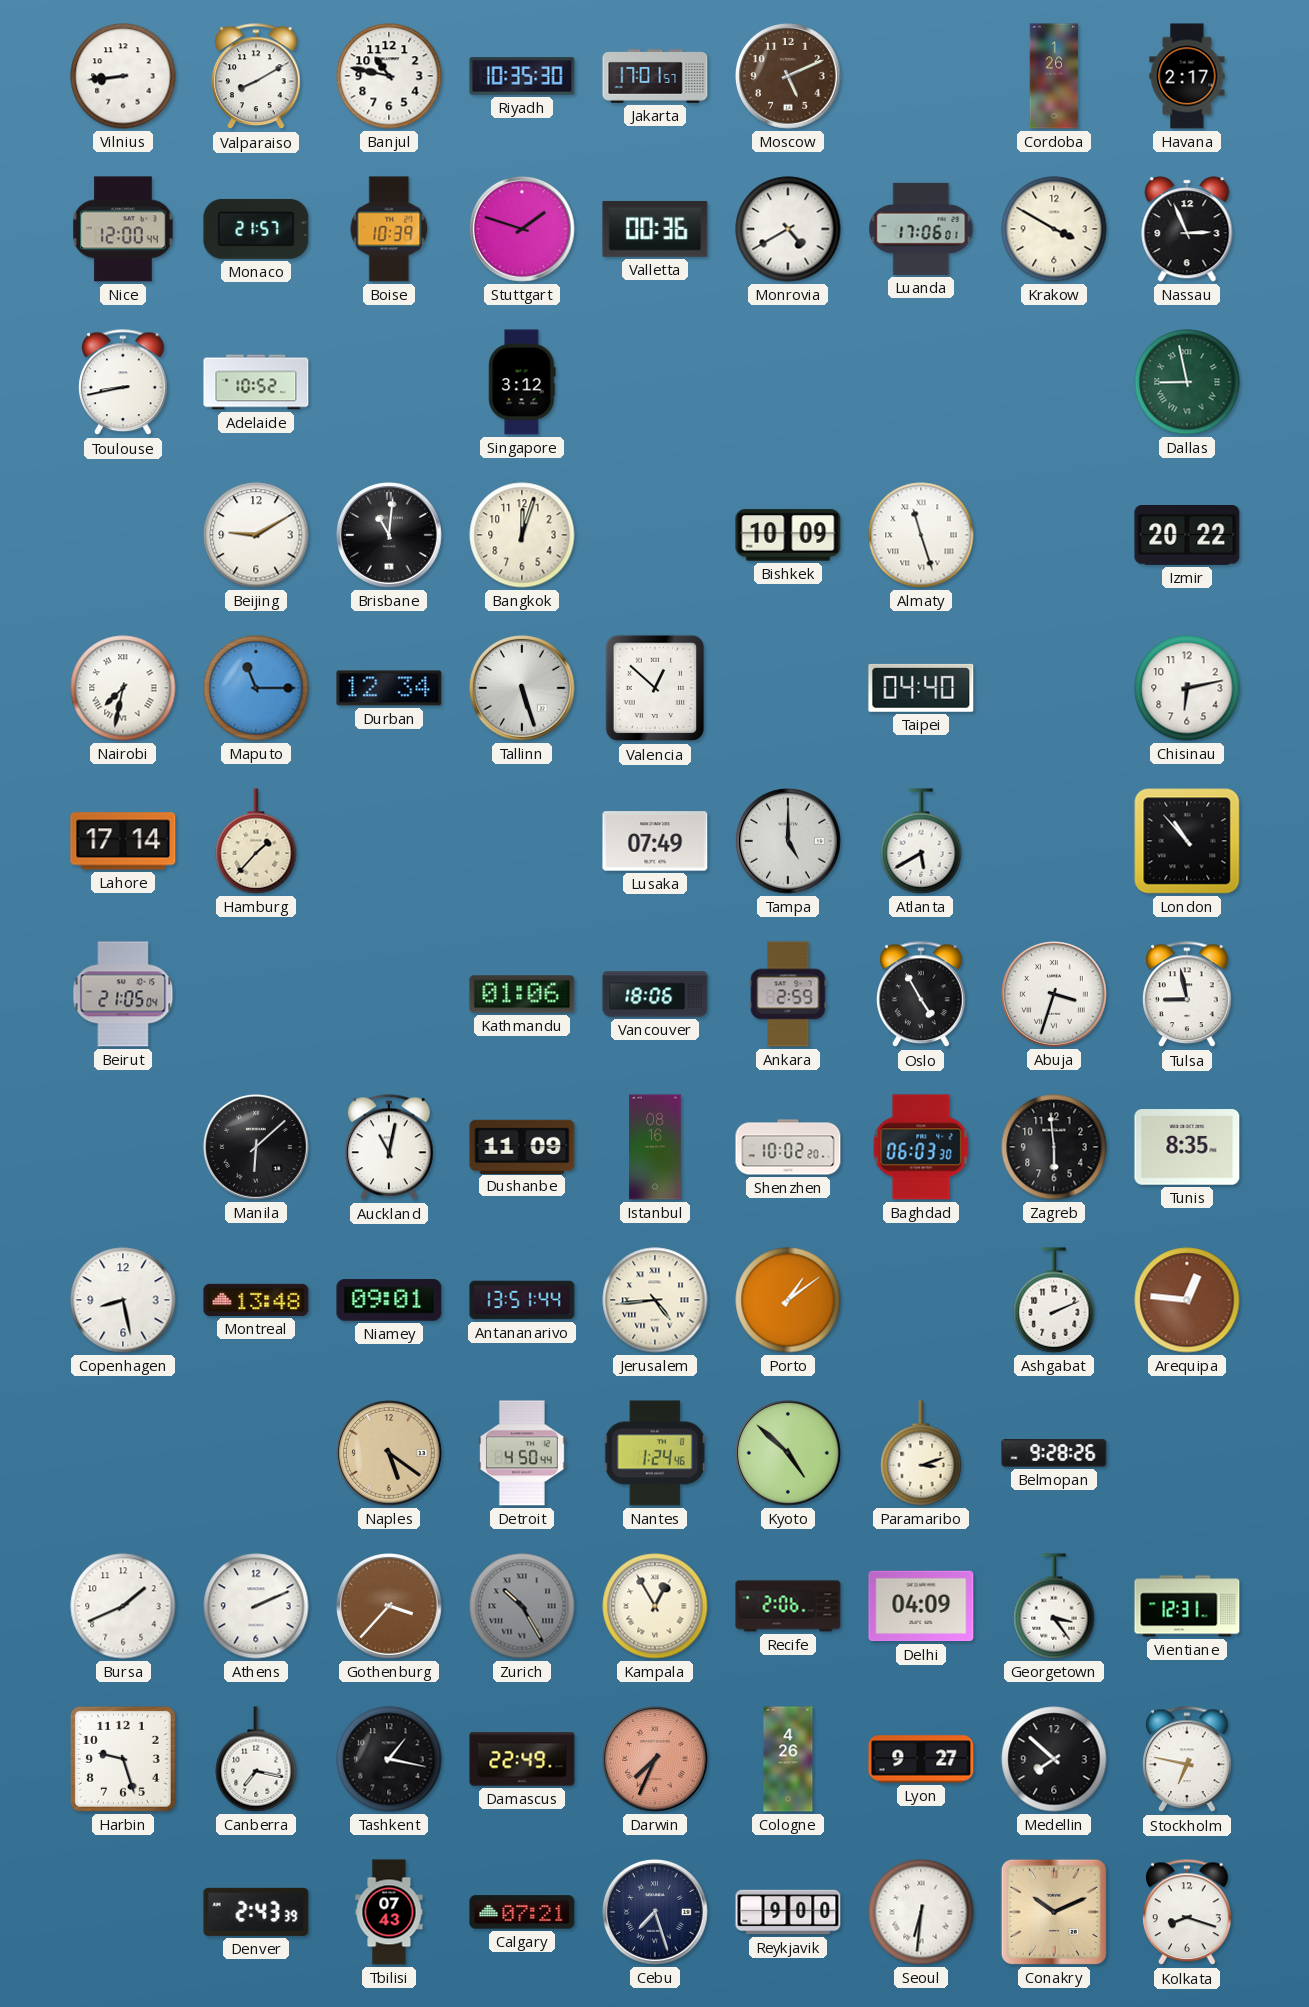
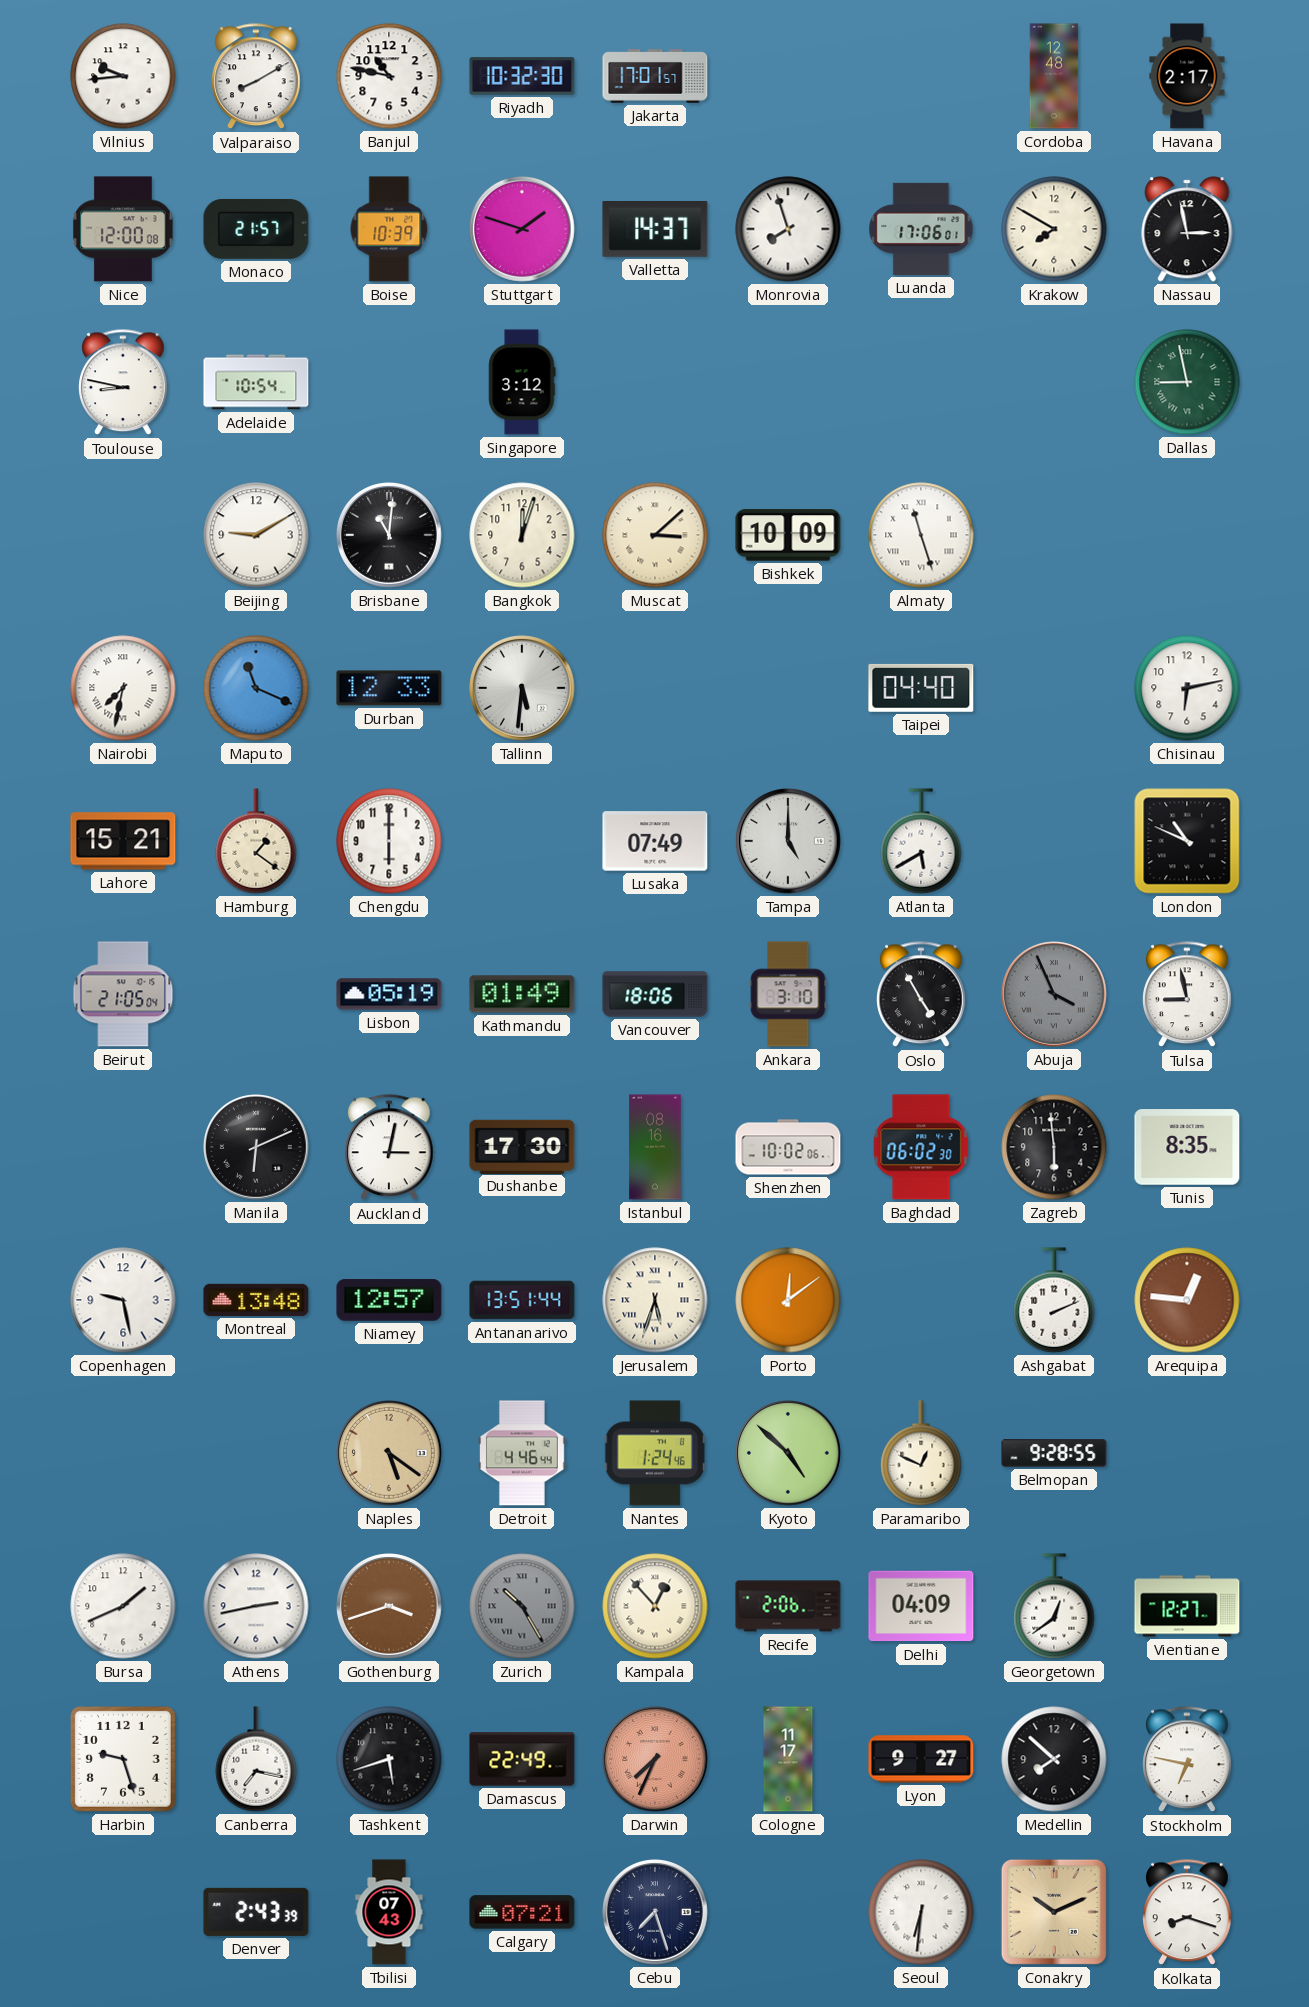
Vilnius: 8:44 -> 9:44 (123, 76)
Riyadh: 10:35 -> 10:32 (522, 76)
Moscow: 5:11 -> none (789, 77)
Cordoba: 1:26 -> 12:48 (1054, 76)
Nice: 12:00:44 -> 12:00:08 (124, 229)
Valletta: 00:36 -> 14:37 (655, 230)
Monrovia: 4:40 -> 7:57 (788, 229)
Krakow: 3:50 -> 7:50 (1054, 229)
Nassau: 2:56 -> 2:58 (1187, 229)
Toulouse: 8:43 -> 8:47 (124, 383)
Adelaide: 10:52 -> 10:54 (256, 382)
Muscat: none -> 3:08 (655, 535)
Izmir: 20:22 -> none (1187, 535)
Maputo: 11:15 -> 11:19 (256, 688)
Durban: 12:34 -> 12:33 (389, 688)
Tallinn: 5:27 -> 5:31 (523, 689)
Valencia: 12:52 -> none (655, 688)
Lahore: 17:14 -> 15:21 (123, 841)
Hamburg: 1:37 -> 1:21 (256, 841)
Chengdu: none -> 6:00 (389, 841)
London: 10:53 -> 10:49 (1187, 841)
Lisbon: none -> 05:19 (389, 994)
Kathmandu: 01:06 -> 01:49 (522, 994)
Ankara: 2:59 -> 3:10 (788, 994)
Abuja: 3:33 -> 3:56 (1055, 995)
Abuja dial: white -> grey (1055, 995)
Manila: 6:08 -> 6:11 (257, 1148)
Auckland: 11:02 -> 3:02 (390, 1148)
Dushanbe: 11:09 -> 17:30 (522, 1146)
Shenzhen: 10:02:20 -> 10:02:06 (788, 1147)
Baghdad: 06:03 -> 06:02 (921, 1147)
Copenhagen: 8:28 -> 9:28 (123, 1300)
Niamey: 09:01 -> 12:57 (389, 1300)
Jerusalem: 4:44 -> 5:33 (655, 1300)
Porto: 1:09 -> 12:09 (788, 1300)
Detroit: 4:50 -> 4:46 (523, 1453)
Paramaribo: 3:12 -> 12:49 (921, 1453)
Belmopan: 9:28:26 -> 9:28:55 (1054, 1453)
Athens: 2:11 -> 2:43 (256, 1606)
Gothenburg: 3:37 -> 3:42 (390, 1607)
Kampala: 12:55 -> 12:53 (655, 1606)
Georgetown: 3:24 -> 12:39 (1054, 1606)
Vientiane: 12:31 -> 12:27 (1187, 1606)
Tashkent: 1:17 -> 5:42 (389, 1759)
Cologne: 4:26 -> 11:17 (788, 1759)
Reykjavik: 9:00 -> none (788, 1912)
